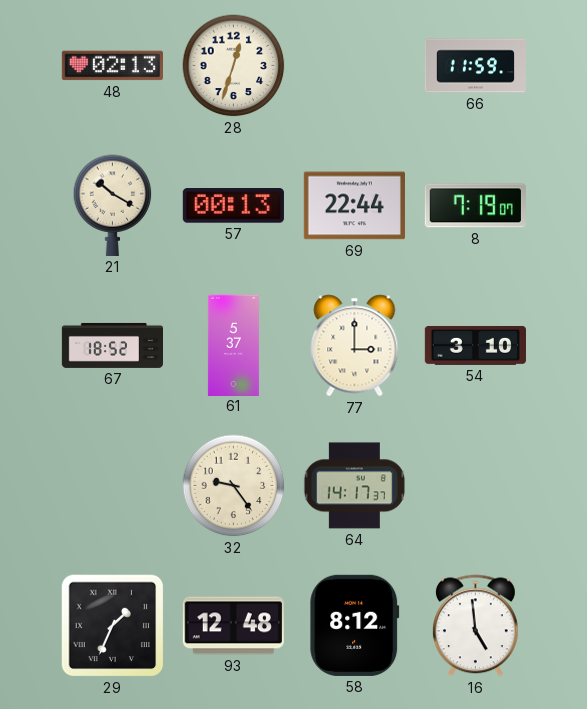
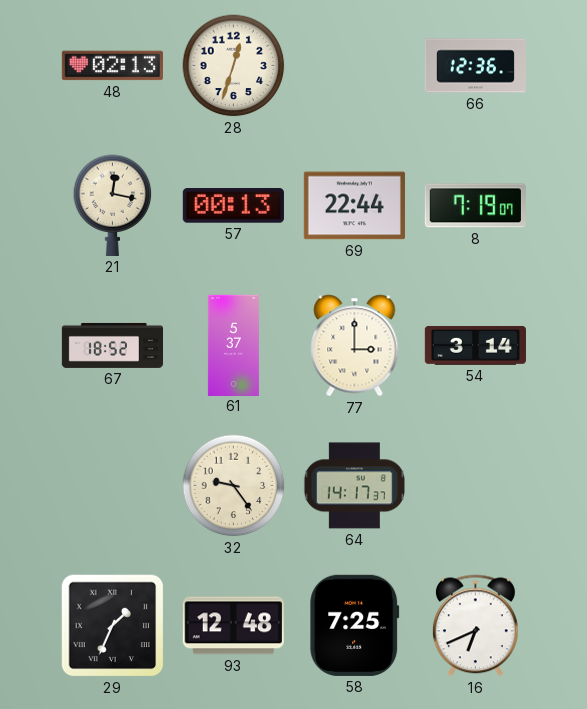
66: 11:59 -> 12:36 (475, 66)
21: 10:20 -> 12:17 (113, 205)
54: 3:10 -> 3:14 (475, 346)
58: 8:12 -> 7:25 (355, 625)
16: 4:59 -> 6:41 (475, 626)
